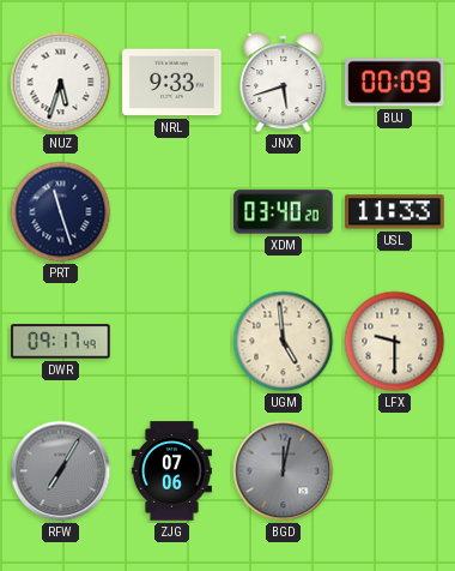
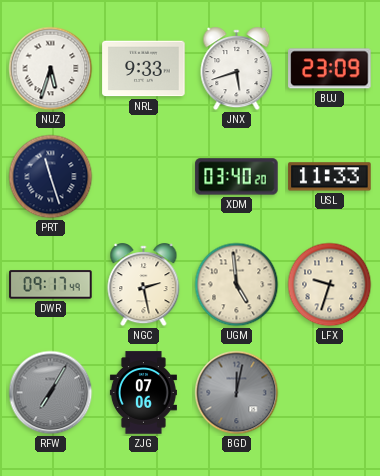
BUJ: 00:09 -> 23:09 (330, 69)
NGC: none -> 2:28 (144, 285)
LFX: 9:30 -> 9:33 (330, 285)
